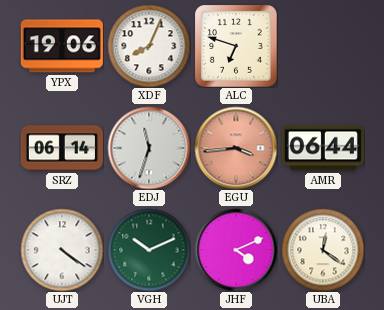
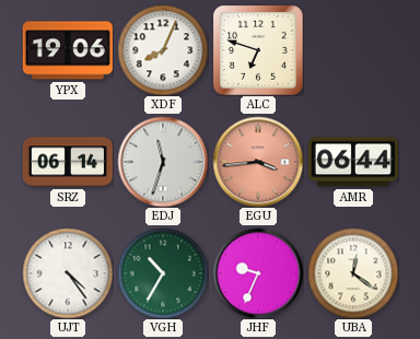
UJT: 4:21 -> 4:24 (68, 273)
VGH: 10:11 -> 10:35 (163, 273)
JHF: 4:11 -> 9:34 (258, 273)
